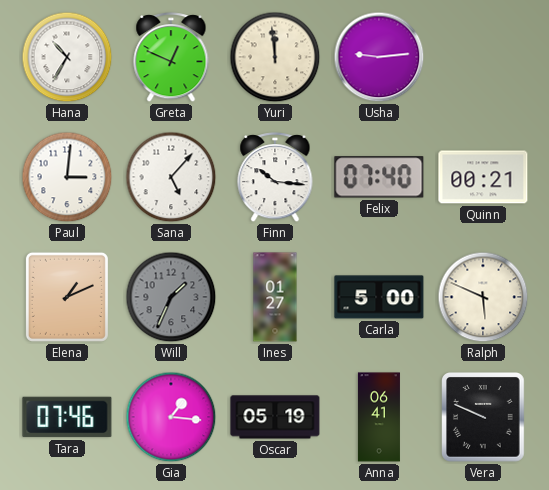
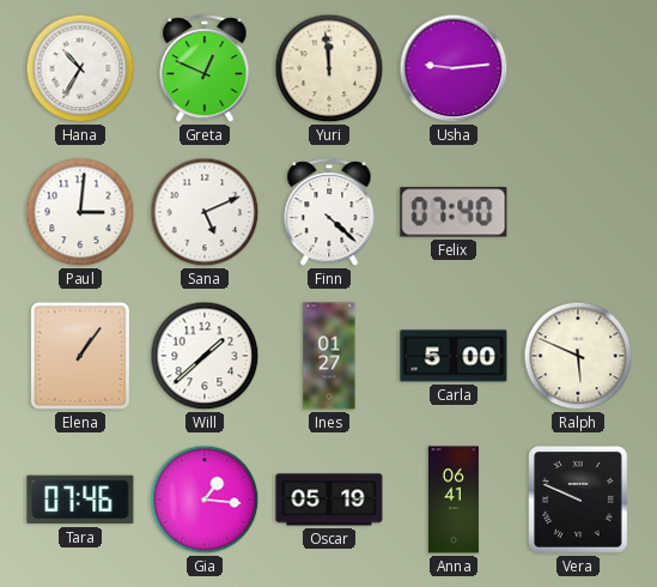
Sana: 5:07 -> 5:11 (205, 212)
Finn: 10:16 -> 4:22 (329, 213)
Quinn: 00:21 -> none (483, 177)
Elena: 1:11 -> 1:06 (80, 356)
Will: 1:34 -> 1:38 (205, 356)
Will dial: grey -> white (205, 356)
